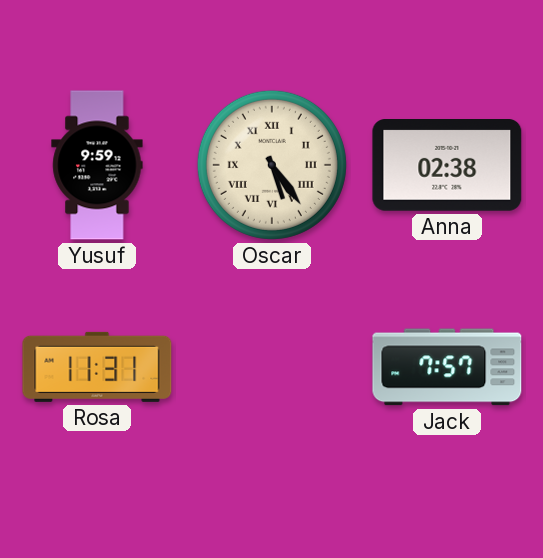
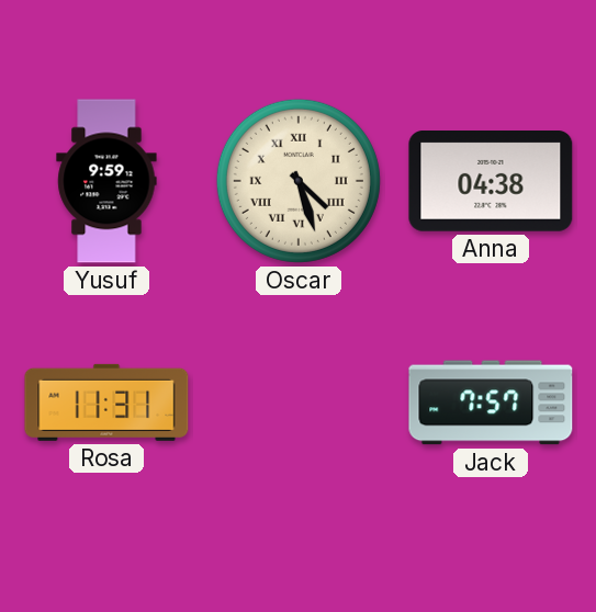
Oscar: 5:24 -> 4:27 (299, 181)
Anna: 02:38 -> 04:38 (491, 182)
